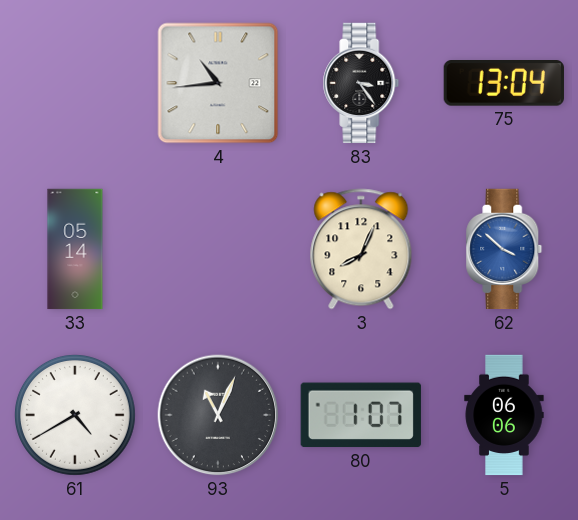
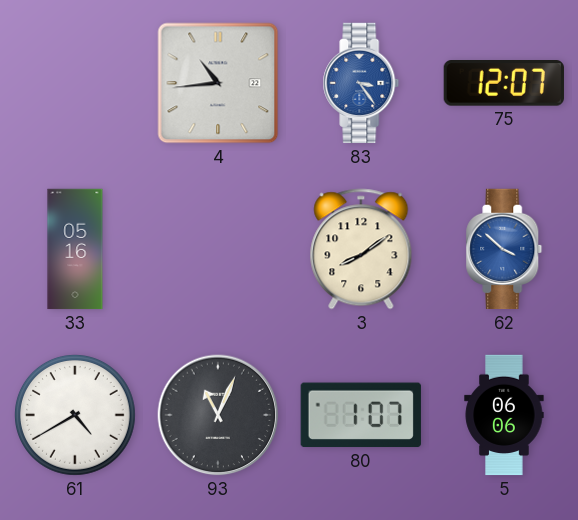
83 dial: black -> blue (361, 83)
75: 13:04 -> 12:07 (504, 83)
33: 05:14 -> 05:16 (75, 249)
3: 8:04 -> 8:09 (361, 249)
